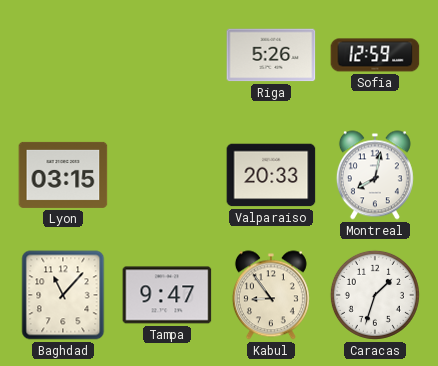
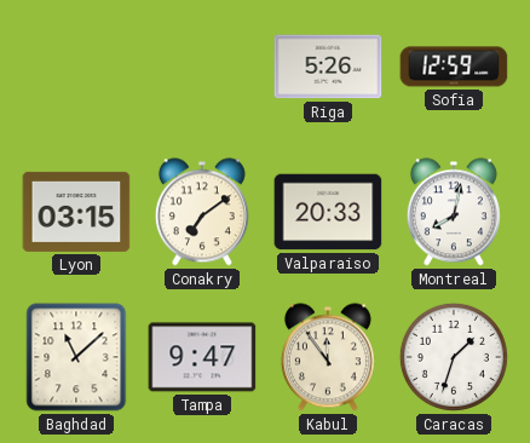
Conakry: none -> 7:09 (202, 212)
Baghdad: 11:07 -> 11:08 (76, 357)
Kabul: 8:54 -> 11:54 (328, 357)
